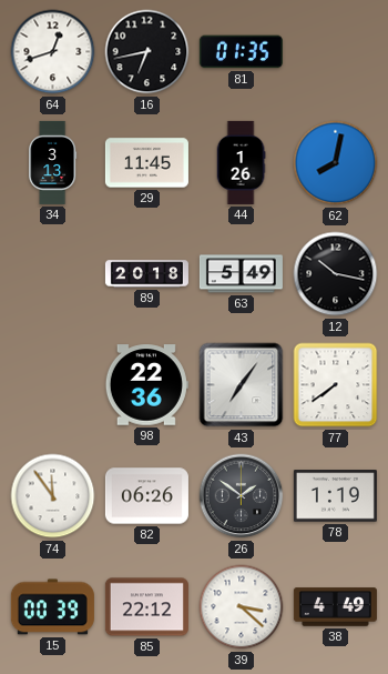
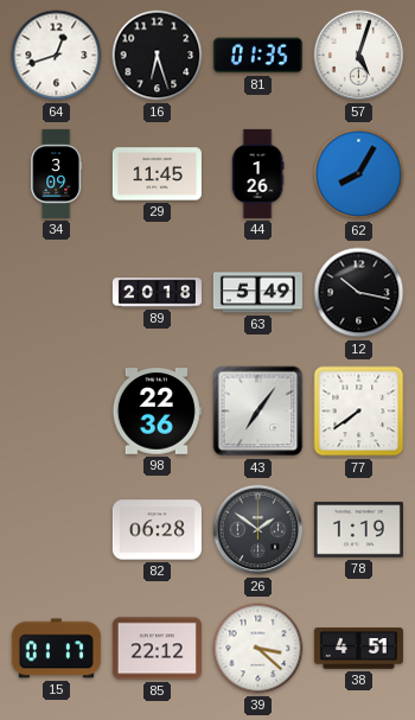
16: 6:43 -> 6:27 (158, 56)
57: none -> 5:03 (359, 56)
34: 3:13 -> 3:09 (57, 173)
62: 8:02 -> 8:05 (359, 174)
74: 11:54 -> none (53, 496)
82: 06:26 -> 06:28 (157, 530)
15: 00:39 -> 01:17 (56, 649)
38: 4:49 -> 4:51 (358, 649)
